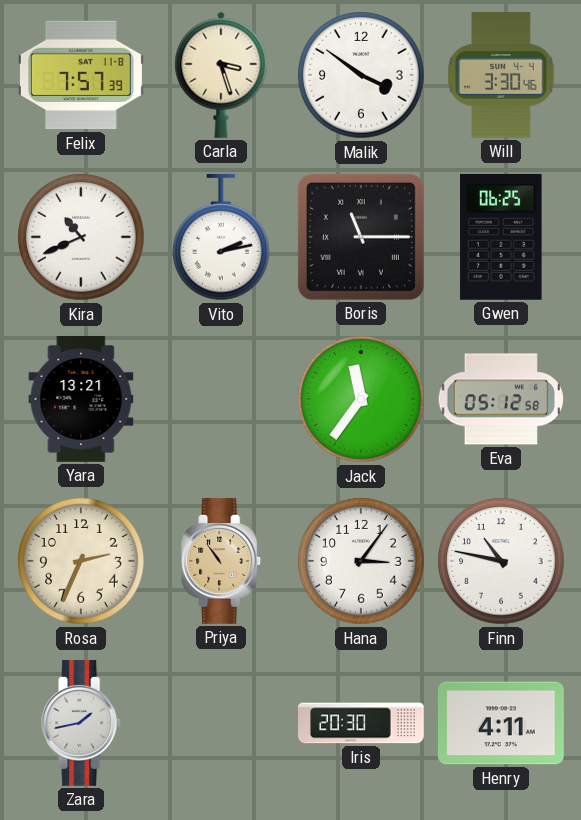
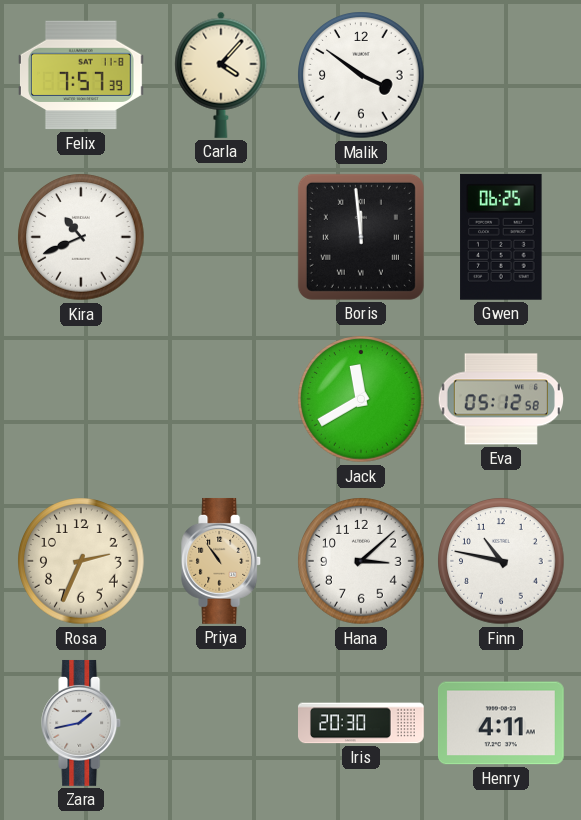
Carla: 3:27 -> 4:07 (221, 75)
Will: 3:30 -> none (501, 75)
Vito: 2:13 -> none (222, 237)
Boris: 11:15 -> 11:59 (361, 237)
Yara: 13:21 -> none (81, 399)
Jack: 11:36 -> 11:40 (361, 399)
Hana: 3:06 -> 3:08 (361, 561)
